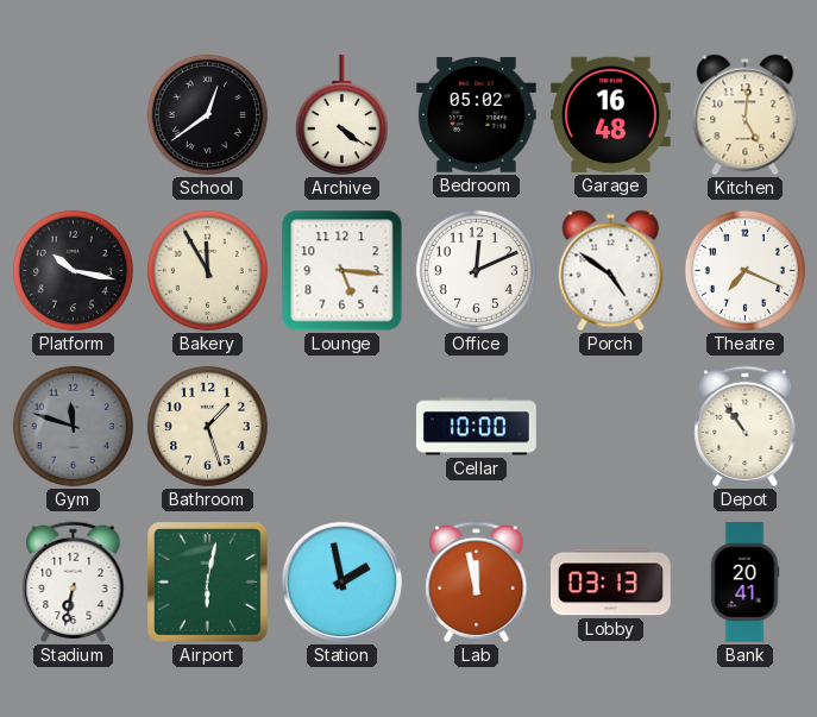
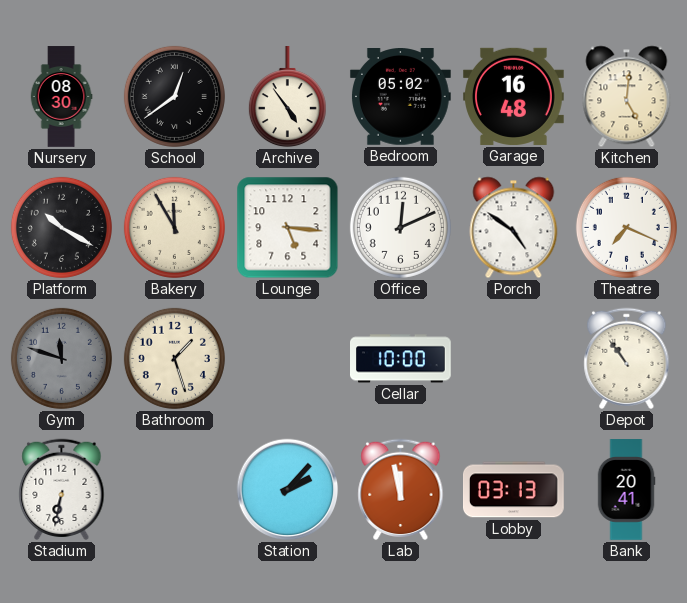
Nursery: none -> 08:30 (61, 97)
Archive: 4:21 -> 4:54 (287, 98)
Platform: 10:17 -> 10:20 (61, 227)
Airport: 6:02 -> none (208, 583)
Station: 1:58 -> 2:07 (288, 490)
